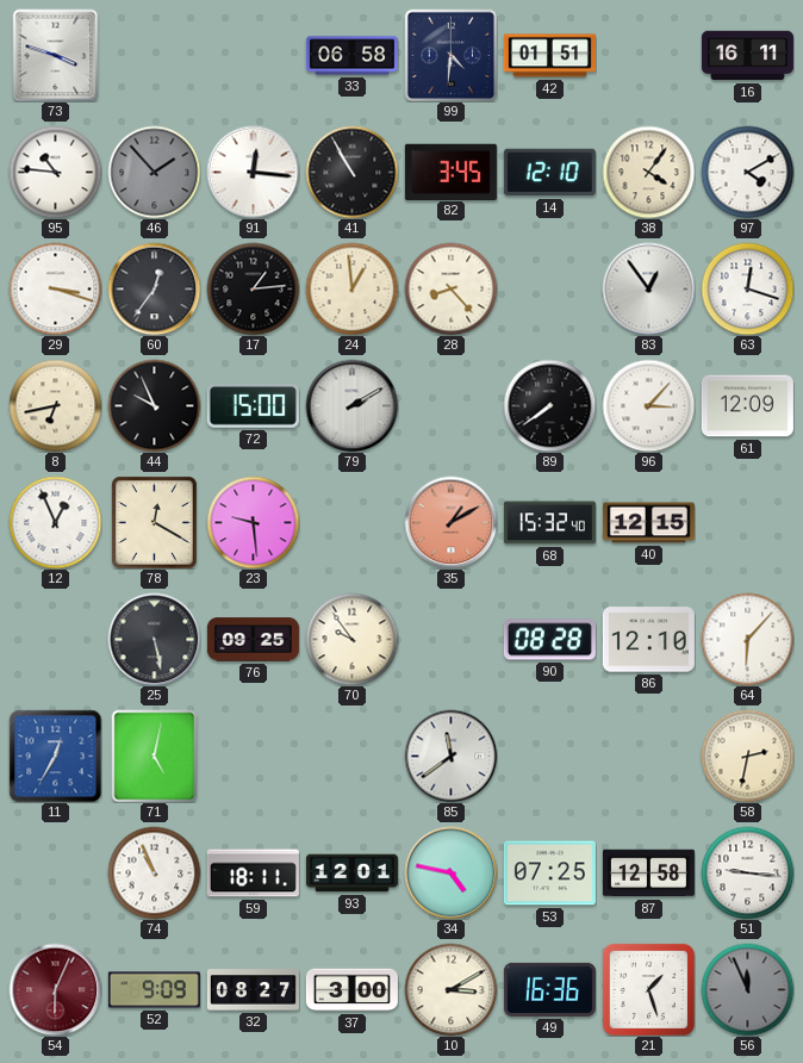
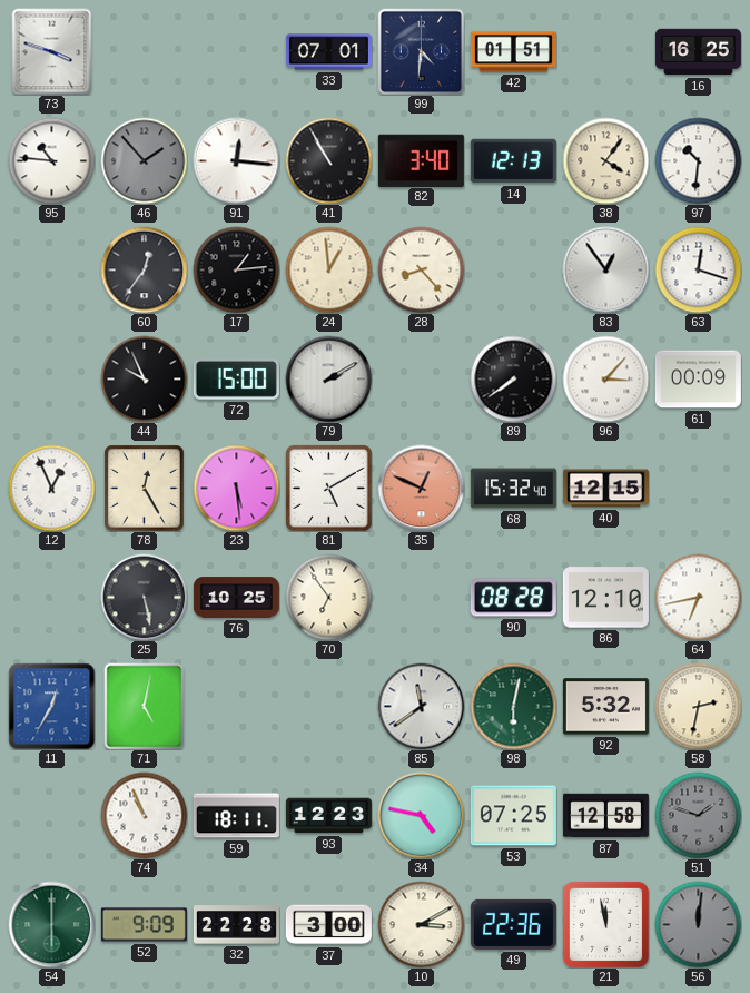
33: 06:58 -> 07:01 (328, 52)
16: 16:11 -> 16:25 (698, 52)
82: 3:45 -> 3:40 (421, 160)
14: 12:10 -> 12:13 (513, 161)
97: 4:10 -> 10:31 (698, 160)
29: 3:18 -> none (55, 288)
8: 6:43 -> none (55, 405)
61: 12:09 -> 00:09 (698, 380)
78: 12:20 -> 12:25 (145, 489)
23: 9:29 -> 5:29 (236, 488)
81: none -> 5:10 (328, 488)
35: 1:10 -> 12:49 (421, 488)
76: 09:25 -> 10:25 (236, 598)
70: 9:54 -> 6:54 (328, 597)
64: 6:07 -> 6:43 (698, 597)
98: none -> 6:02 (513, 706)
92: none -> 5:32 (605, 707)
93: 12:01 -> 12:23 (328, 816)
51: 9:16 -> 1:48 (698, 815)
51 dial: white -> grey (698, 815)
54: 6:04 -> 6:00 (51, 924)
54 dial: burgundy -> green (51, 924)
32: 08:27 -> 22:28 (236, 925)
49: 16:36 -> 22:36 (513, 924)
21: 1:27 -> 11:58 (605, 924)
56: 11:56 -> 12:01 (698, 924)
